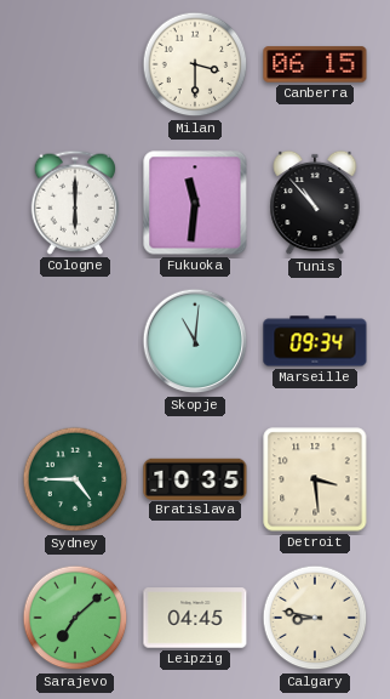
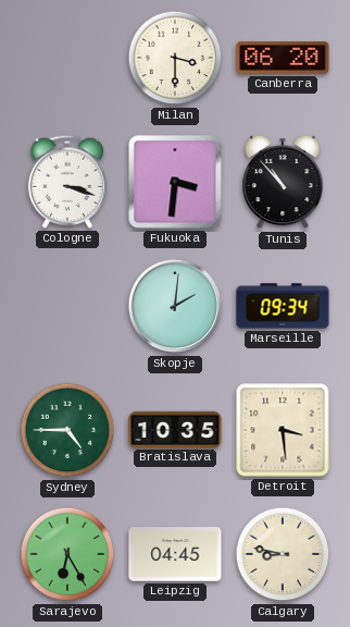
Canberra: 06:15 -> 06:20 (283, 58)
Cologne: 6:00 -> 3:18 (67, 182)
Fukuoka: 11:31 -> 3:31 (175, 182)
Skopje: 11:01 -> 2:01 (175, 306)
Sarajevo: 7:08 -> 6:25 (67, 554)
